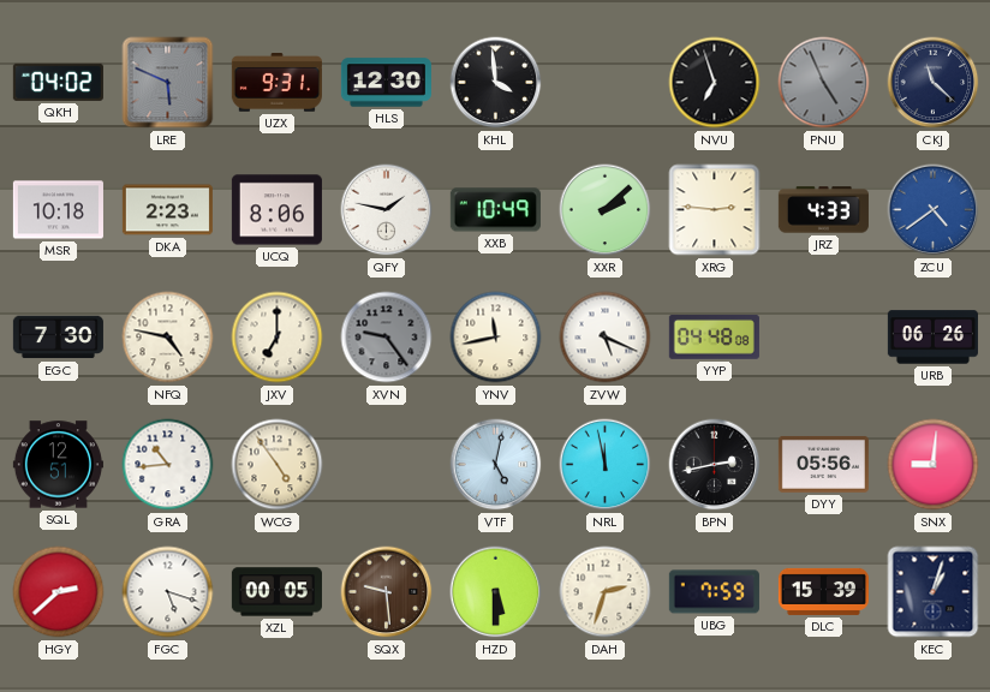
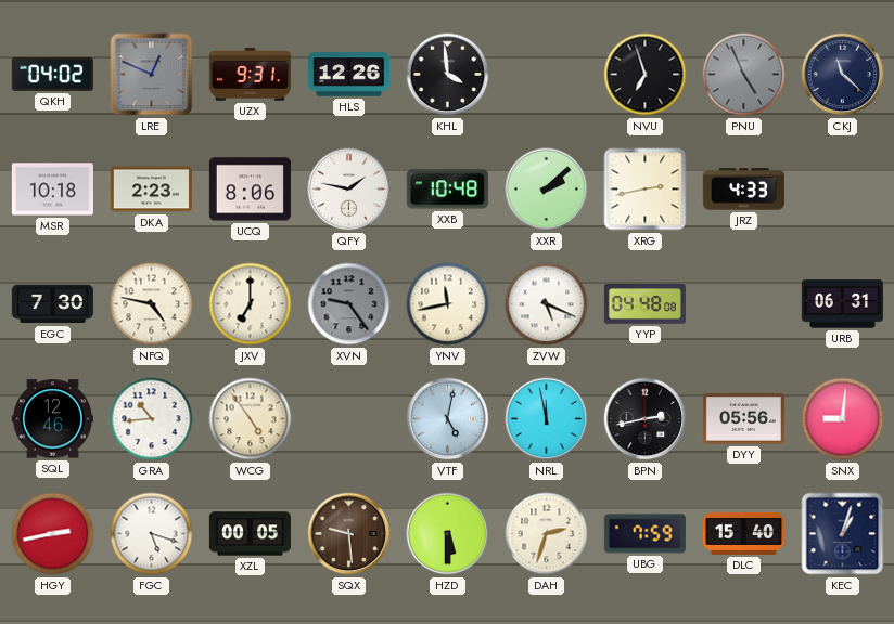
LRE: 5:49 -> 12:49 (152, 75)
HLS: 12:30 -> 12:26 (348, 75)
XXB: 10:49 -> 10:48 (447, 190)
XRG: 2:46 -> 2:43 (646, 190)
ZCU: 4:39 -> none (934, 210)
URB: 06:26 -> 06:31 (842, 304)
SQL: 12:51 -> 12:46 (52, 419)
HGY: 2:38 -> 2:43 (53, 534)
DLC: 15:39 -> 15:40 (743, 533)
